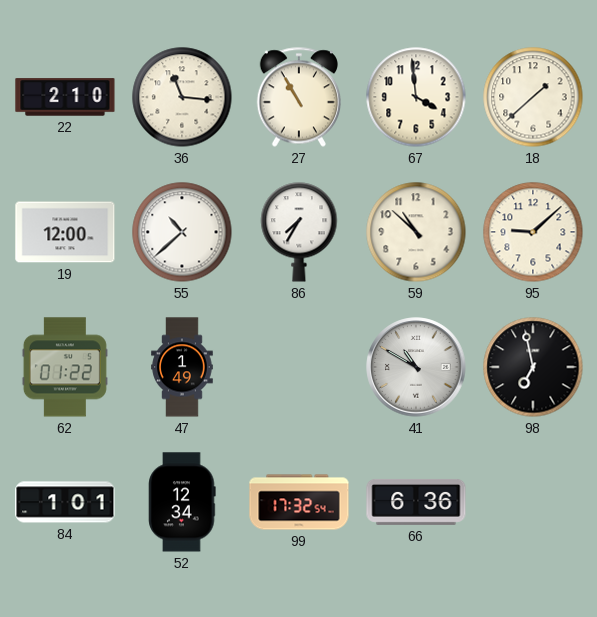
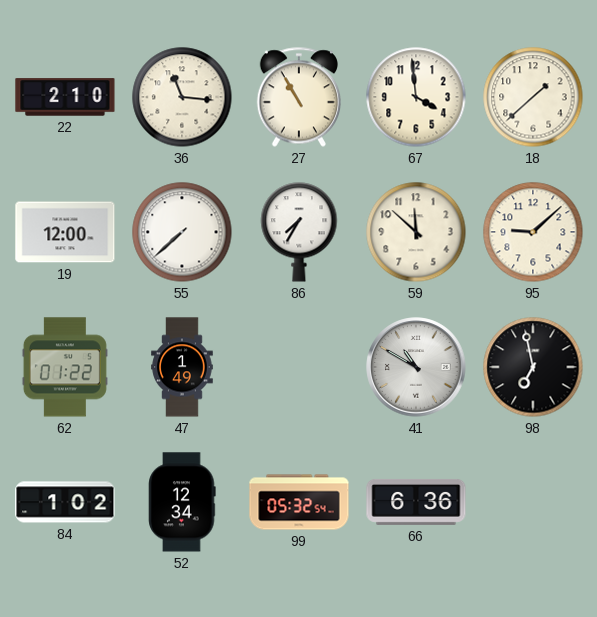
55: 10:38 -> 7:38 (182, 232)
59: 10:52 -> 11:52 (416, 232)
84: 1:01 -> 1:02 (65, 502)
99: 17:32 -> 05:32 (299, 502)
